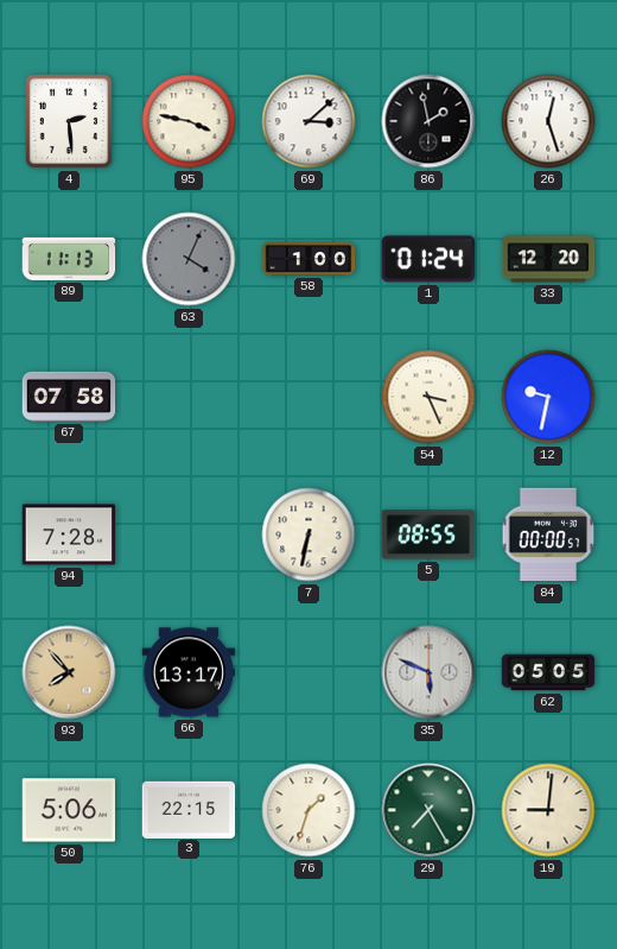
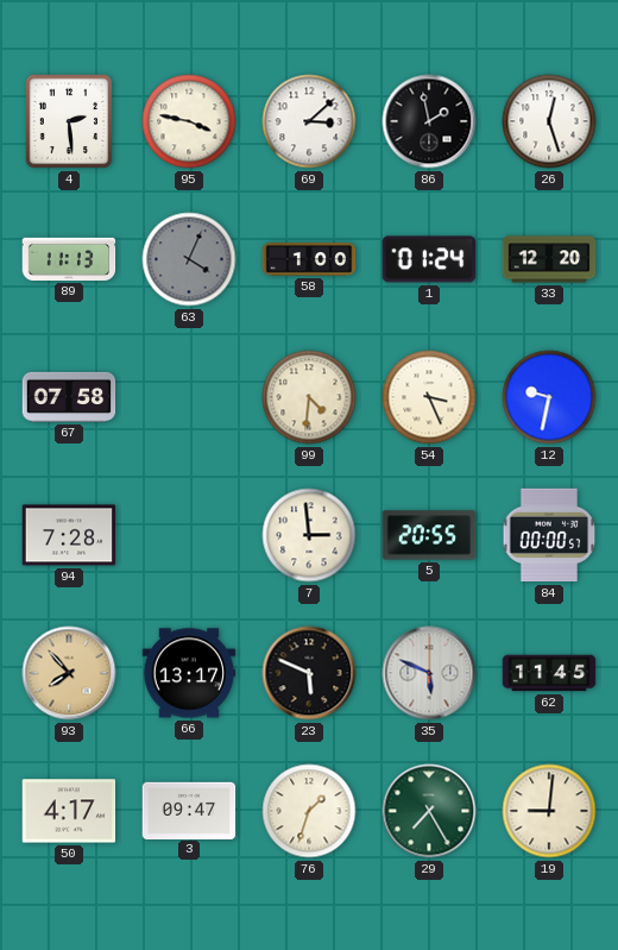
99: none -> 4:31 (309, 397)
7: 6:32 -> 2:59 (309, 535)
5: 08:55 -> 20:55 (429, 535)
23: none -> 5:49 (309, 673)
62: 05:05 -> 11:45 (549, 673)
50: 5:06 -> 4:17 (69, 811)
3: 22:15 -> 09:47 (189, 810)
